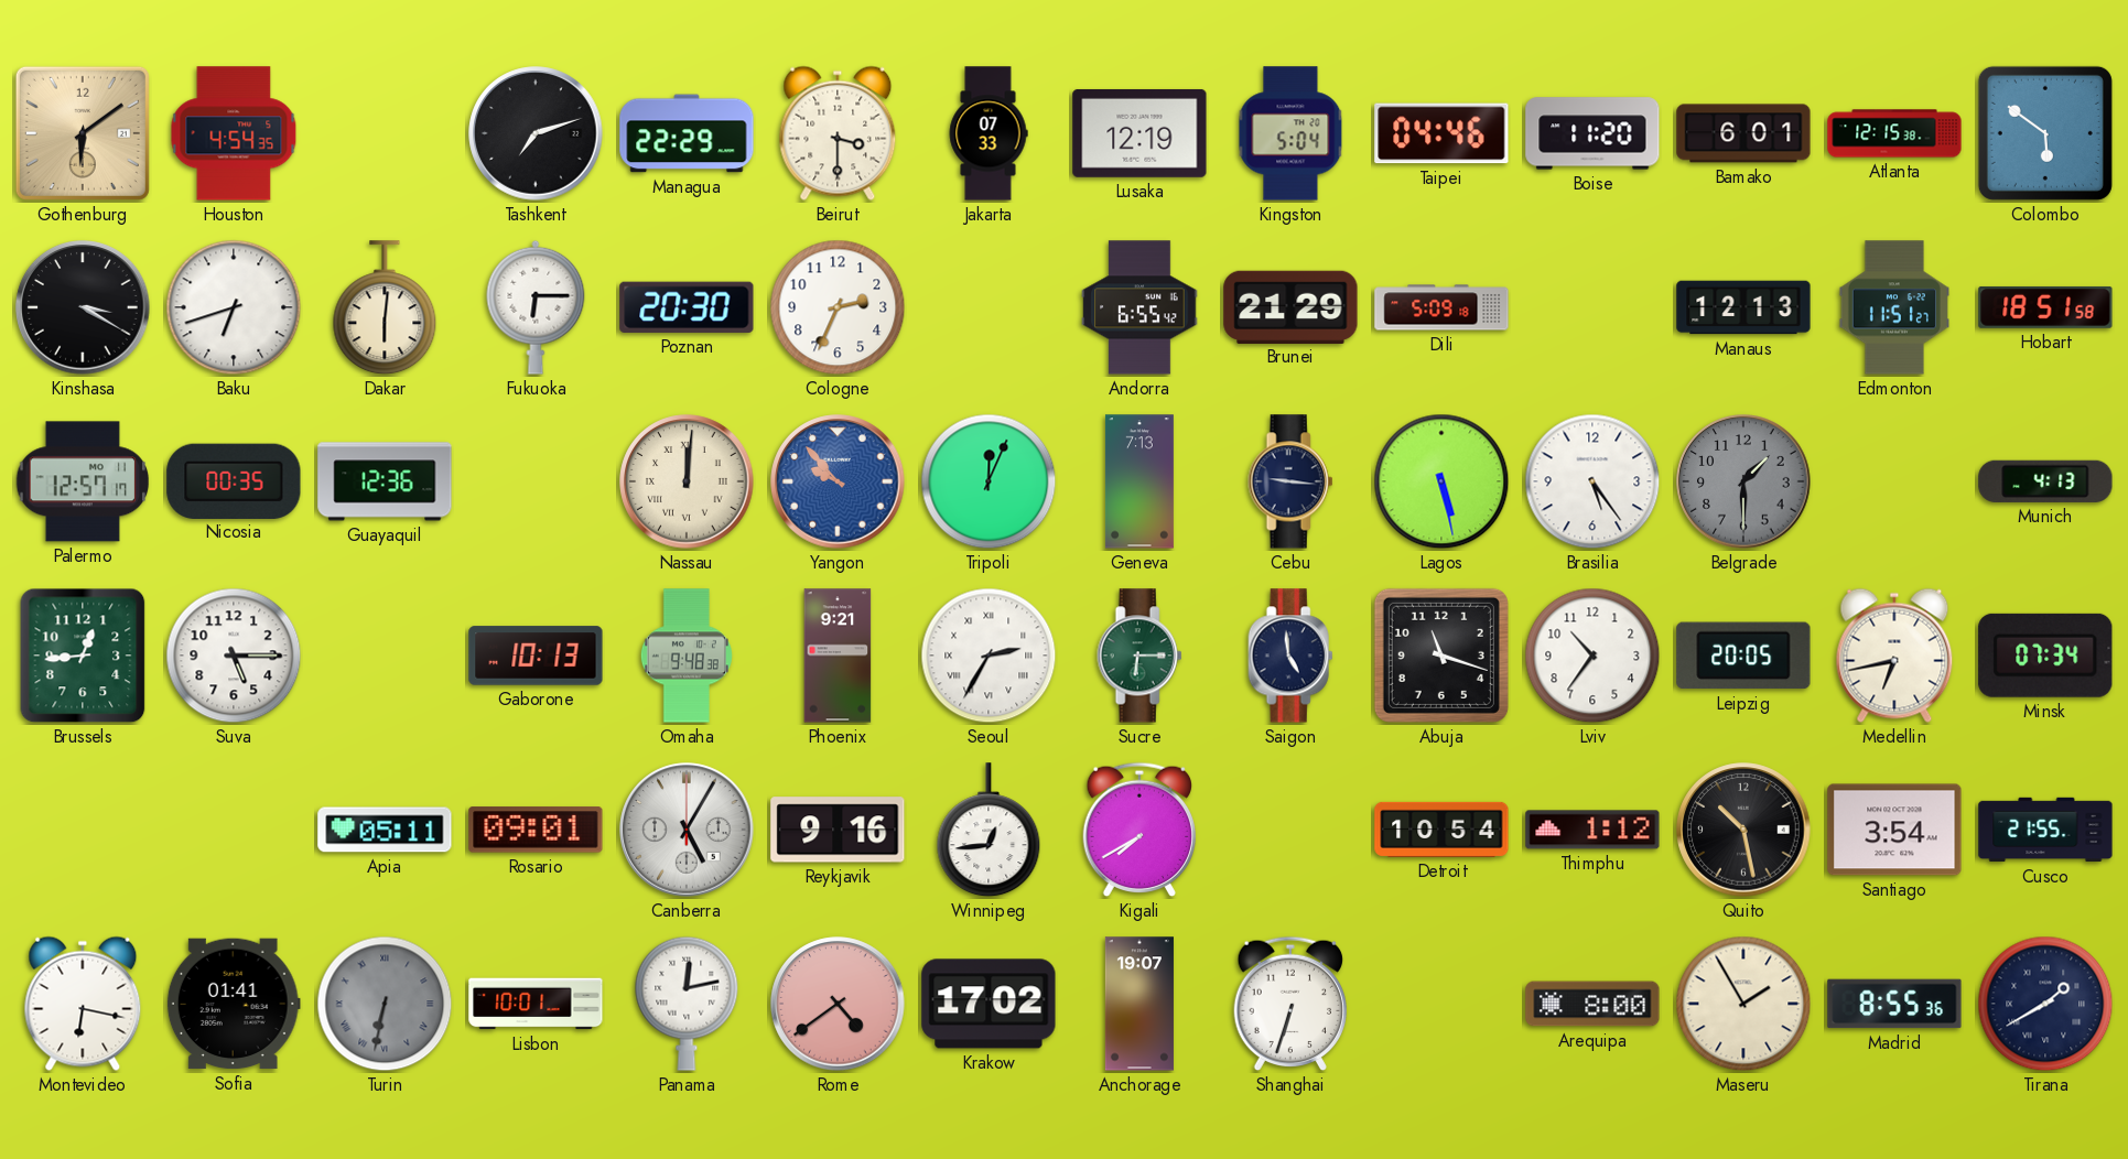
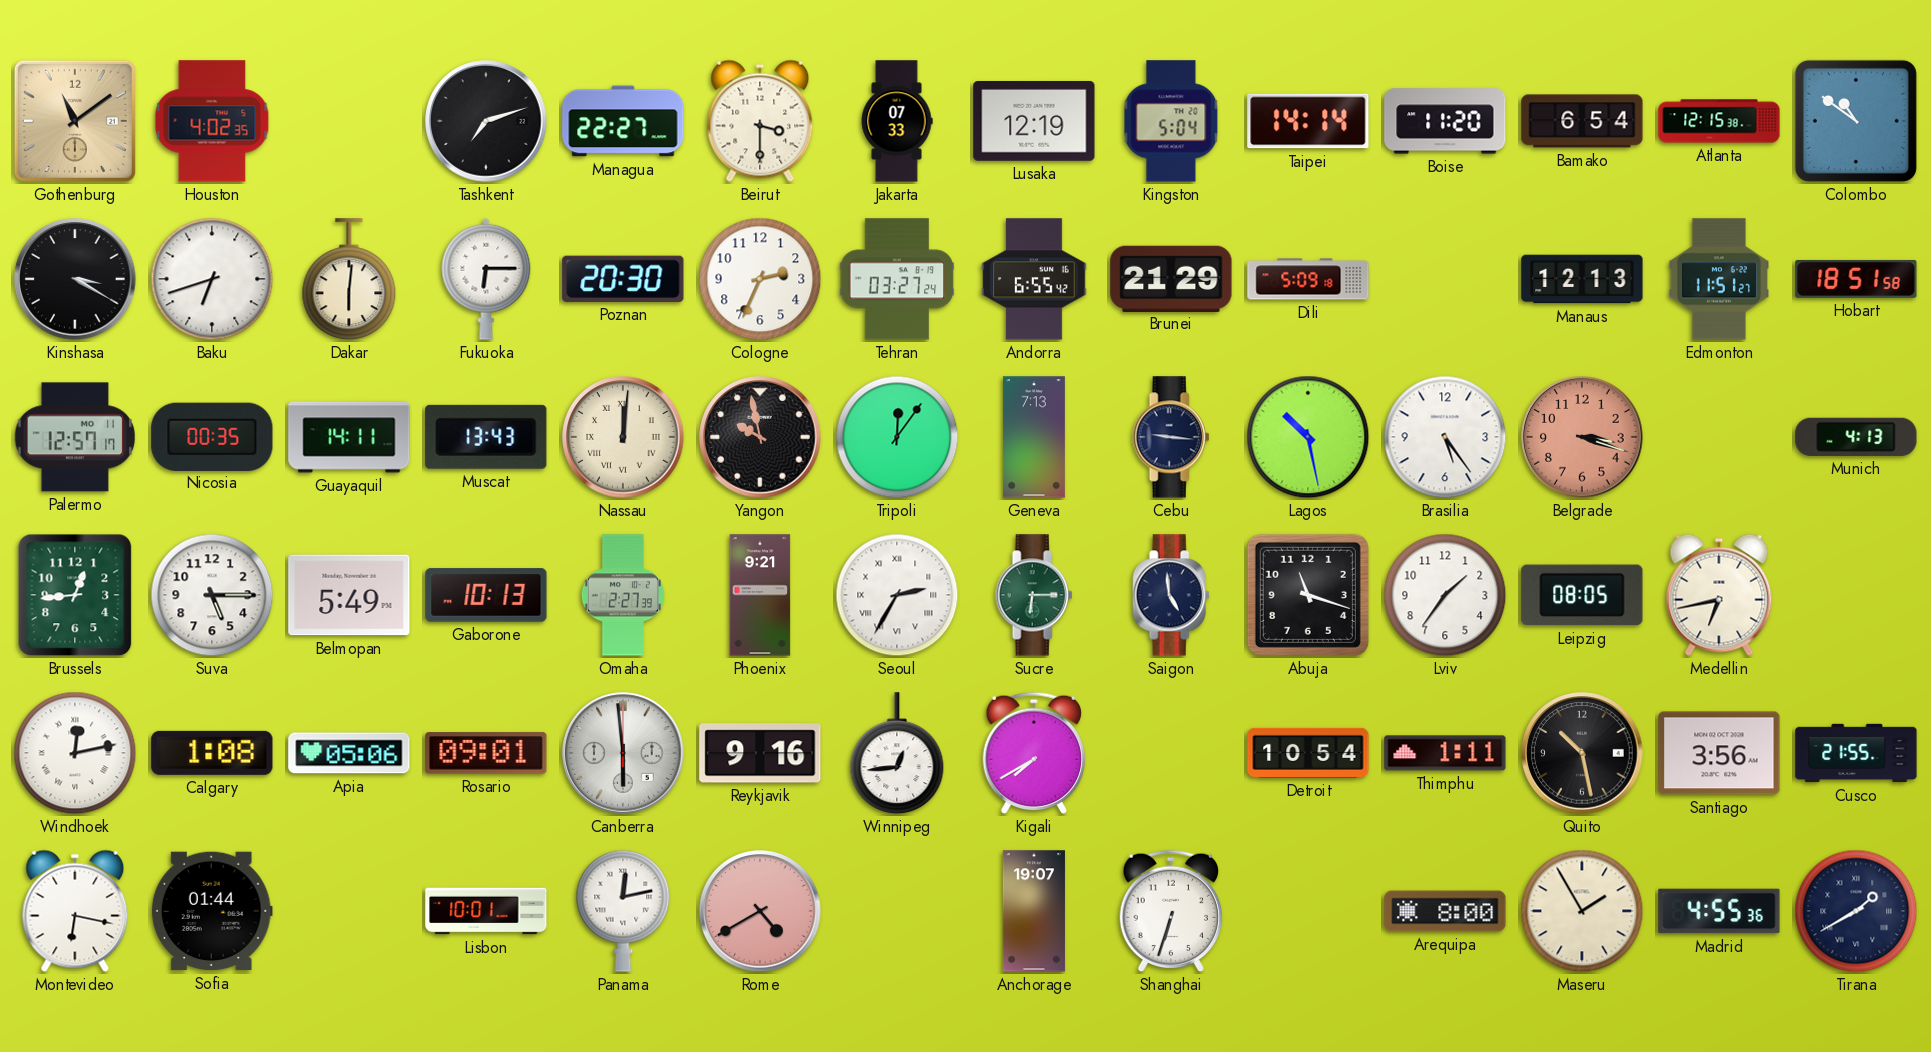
Gothenburg: 6:09 -> 11:09 (75, 121)
Houston: 4:54 -> 4:02 (212, 121)
Managua: 22:29 -> 22:27 (623, 121)
Taipei: 04:46 -> 14:14 (1308, 121)
Bamako: 6:01 -> 6:54 (1582, 121)
Colombo: 5:51 -> 10:51 (1856, 121)
Tehran: none -> 03:27 (897, 279)
Guayaquil: 12:36 -> 14:11 (349, 437)
Muscat: none -> 13:43 (486, 437)
Yangon: 9:53 -> 9:58 (760, 437)
Yangon dial: blue -> black (760, 437)
Tripoli: 12:04 -> 12:06 (897, 437)
Lagos: 5:28 -> 10:28 (1308, 437)
Belgrade: 1:30 -> 3:18 (1582, 437)
Belgrade dial: grey -> salmon (1582, 437)
Belmopan: none -> 5:49 (349, 595)
Omaha: 9:48 -> 2:27 (623, 595)
Lviv: 10:36 -> 1:36 (1445, 595)
Leipzig: 20:05 -> 08:05 (1582, 595)
Minsk: 07:34 -> none (2045, 656)
Windhoek: none -> 12:13 (75, 753)
Calgary: none -> 1:08 (212, 753)
Apia: 05:11 -> 05:06 (349, 753)
Canberra: 5:05 -> 5:59 (623, 753)
Thimphu: 1:12 -> 1:11 (1445, 753)
Santiago: 3:54 -> 3:56 (1719, 753)
Sofia: 01:41 -> 01:44 (212, 911)
Turin: 6:32 -> none (385, 1004)
Rome: 4:39 -> 4:40 (760, 911)
Krakow: 17:02 -> none (989, 1004)
Madrid: 8:55 -> 4:55 (1719, 911)
